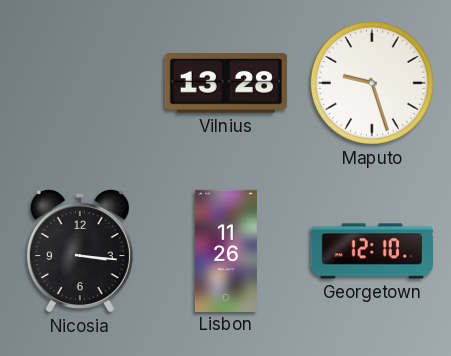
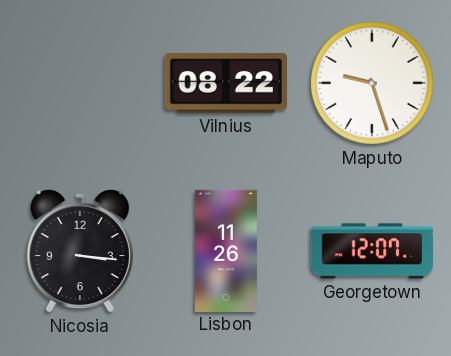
Vilnius: 13:28 -> 08:22 (226, 83)
Georgetown: 12:10 -> 12:07 (372, 251)
